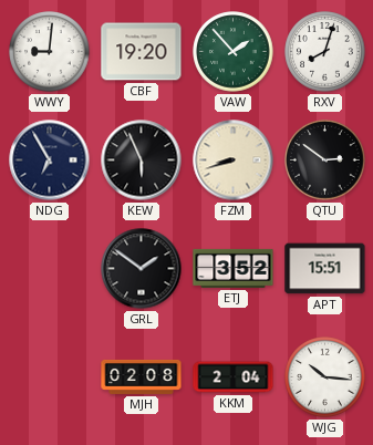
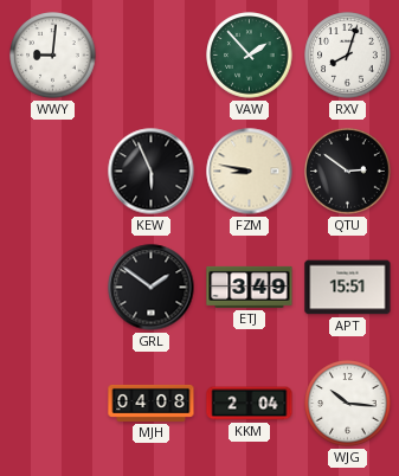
CBF: 19:20 -> none (142, 52)
NDG: 6:55 -> none (50, 161)
FZM: 8:42 -> 8:47 (250, 172)
ETJ: 3:52 -> 3:49 (250, 287)
MJH: 02:08 -> 04:08 (152, 403)
